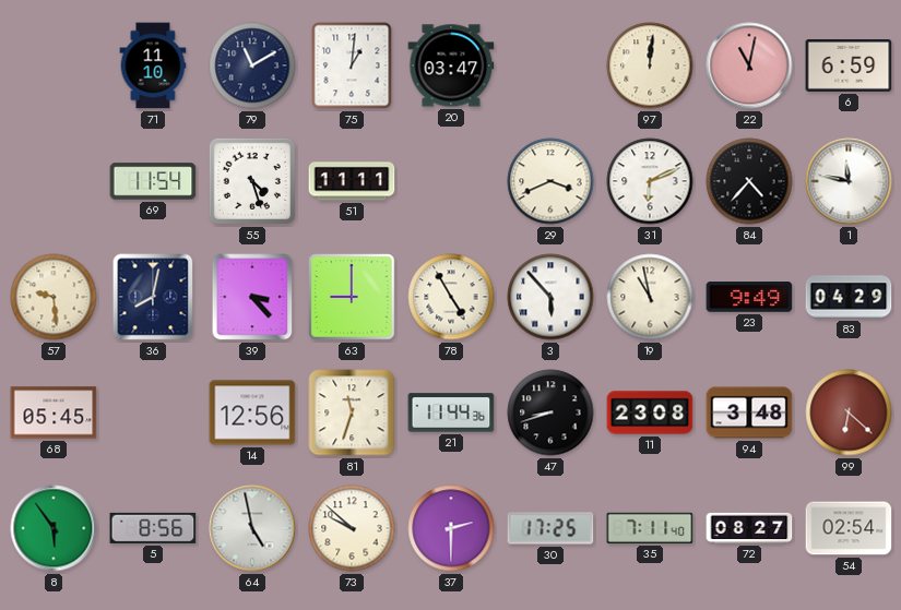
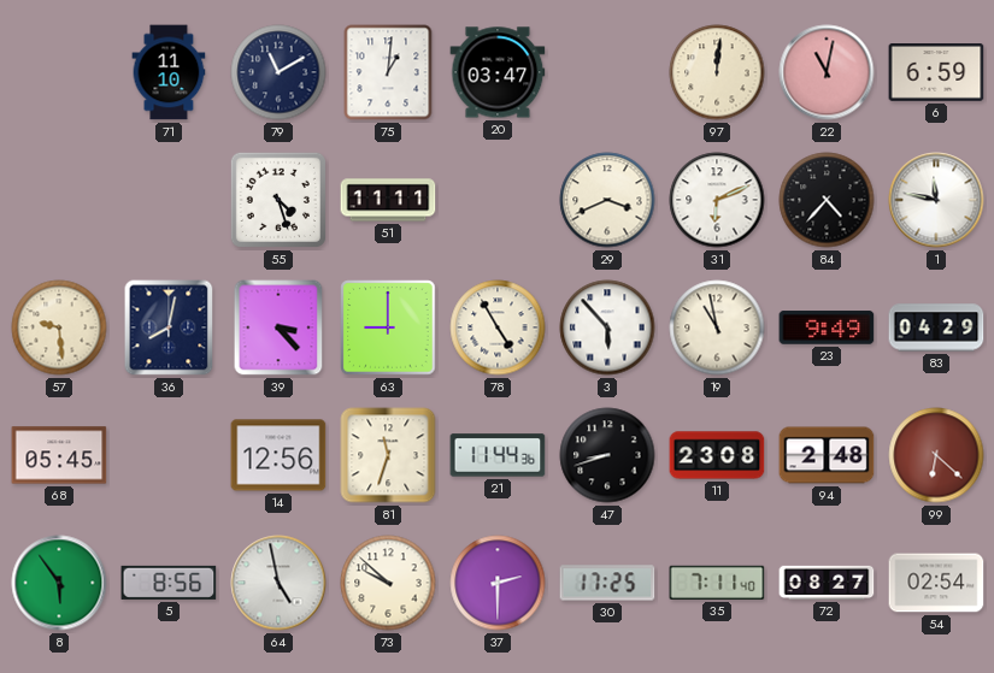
69: 11:54 -> none (153, 181)
94: 3:48 -> 2:48 (827, 455)
